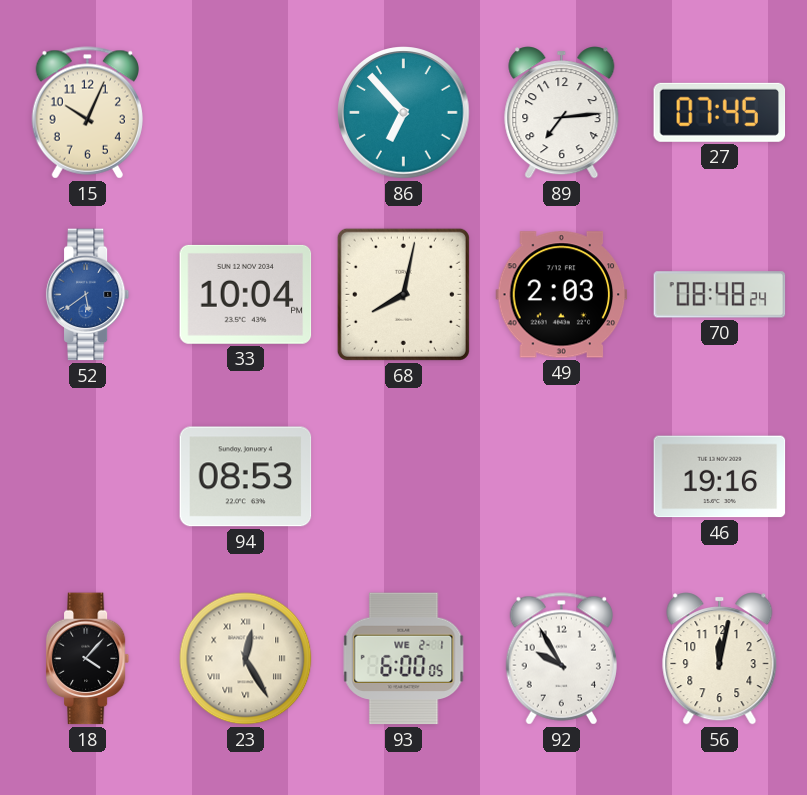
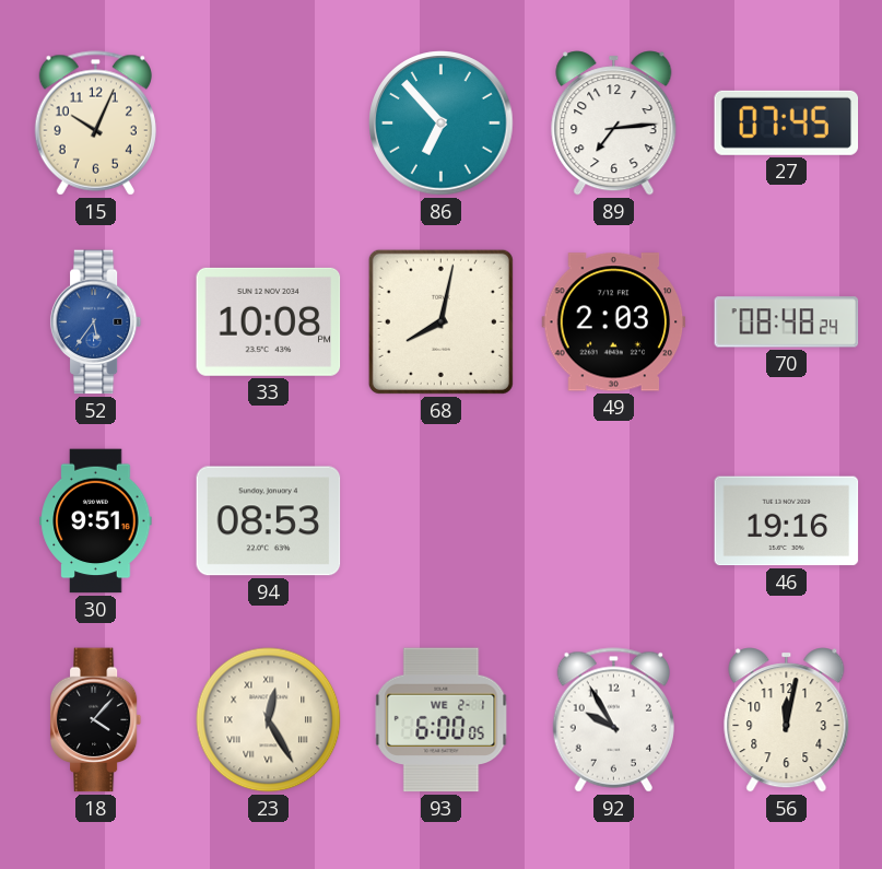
52: 5:39 -> 5:36 (96, 322)
33: 10:04 -> 10:08 (269, 321)
30: none -> 9:51 (96, 521)
